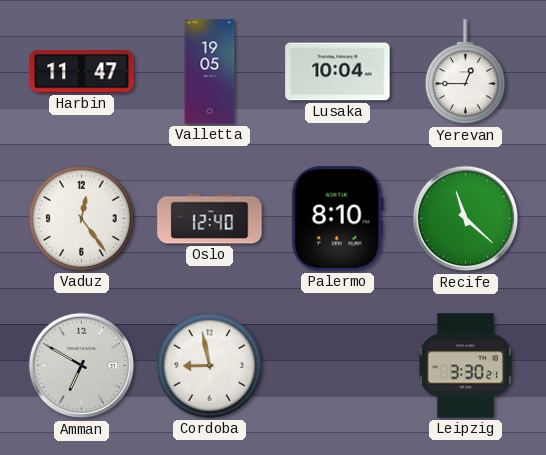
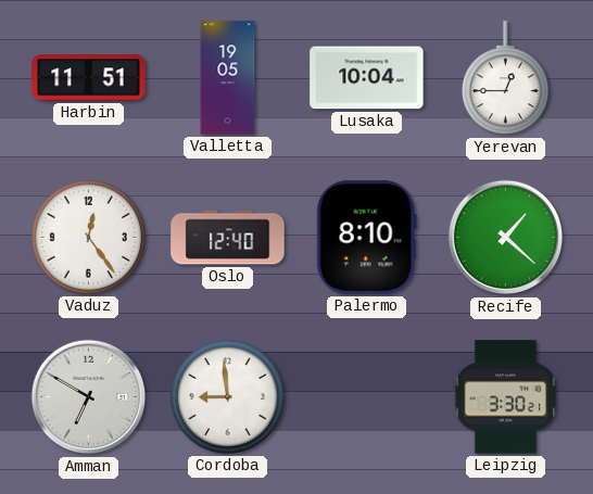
Harbin: 11:47 -> 11:51 (89, 78)
Recife: 11:22 -> 1:22 (506, 238)
Cordoba: 8:58 -> 8:59 (227, 396)
